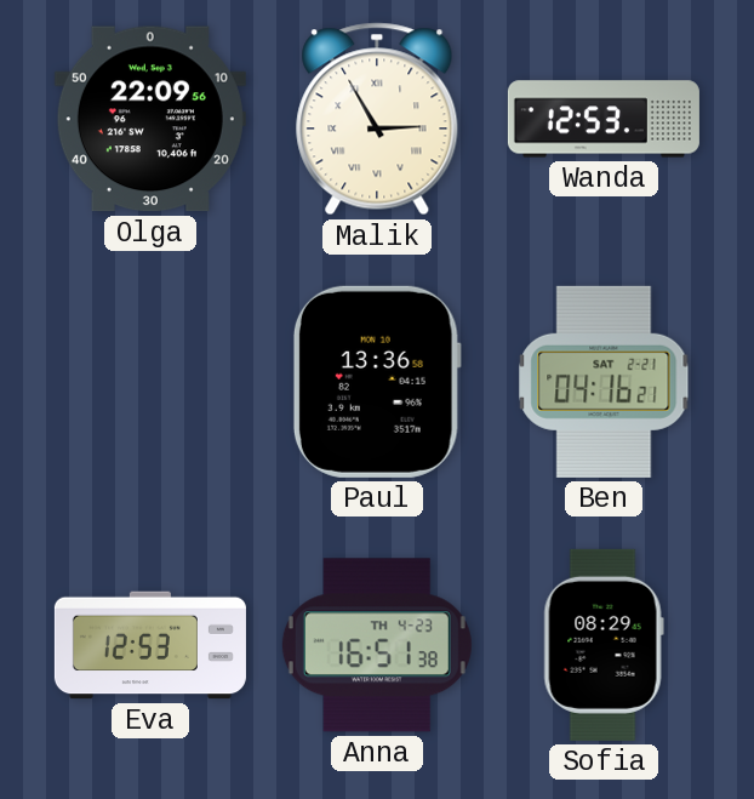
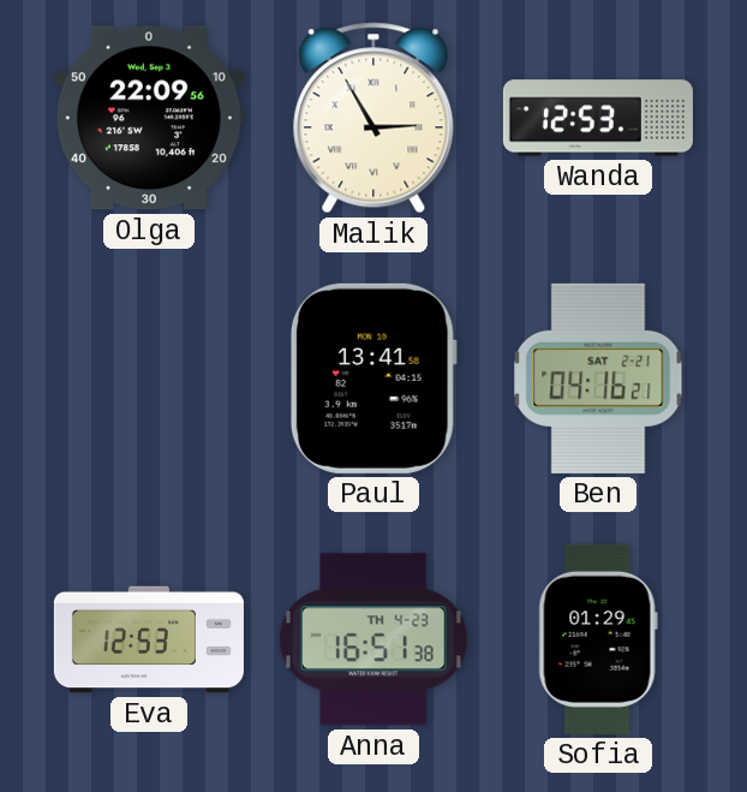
Paul: 13:36 -> 13:41 (374, 379)
Sofia: 08:29 -> 01:29 (598, 639)
